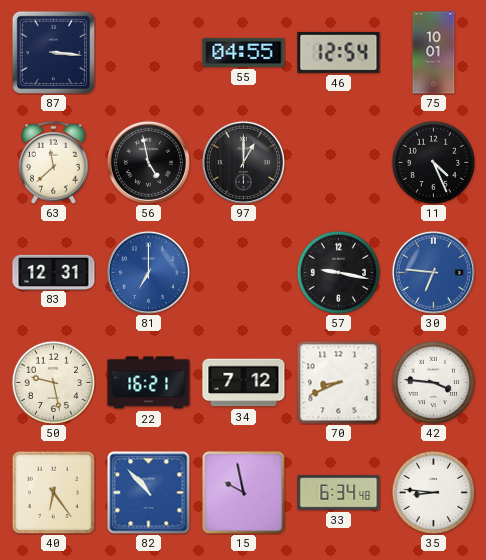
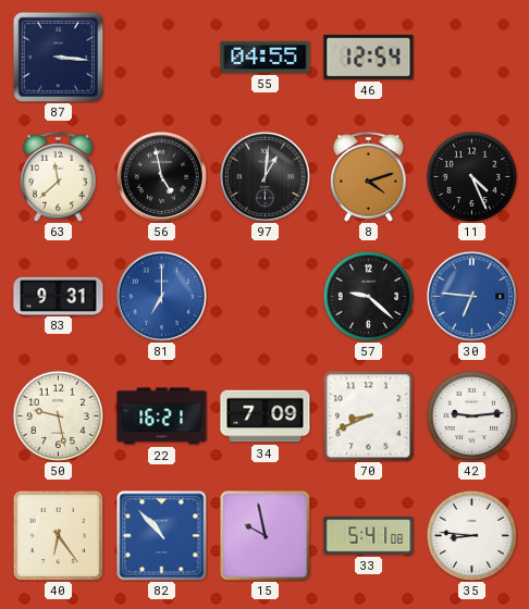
75: 10:01 -> none (434, 53)
97: 1:00 -> 1:01 (264, 176)
8: none -> 4:12 (369, 177)
83: 12:31 -> 9:31 (59, 296)
57: 9:17 -> 9:22 (368, 296)
34: 7:12 -> 7:09 (266, 417)
42: 3:46 -> 9:14 (471, 415)
33: 6:34 -> 5:41 (369, 536)
